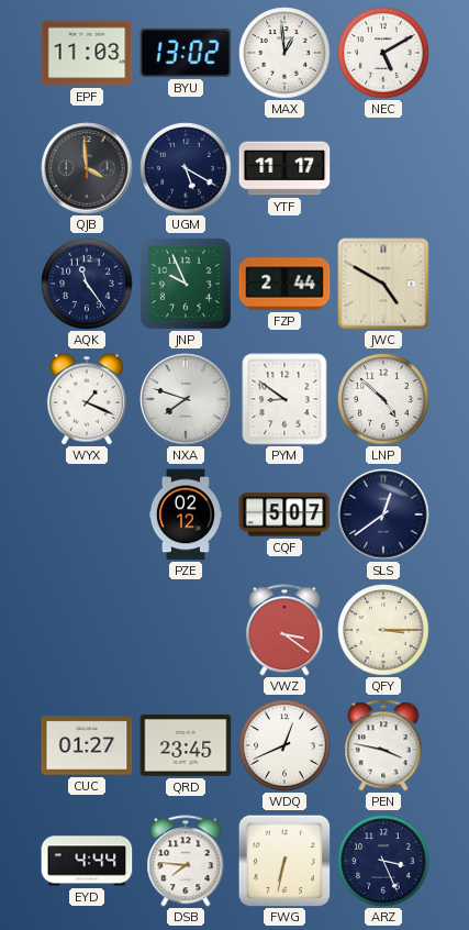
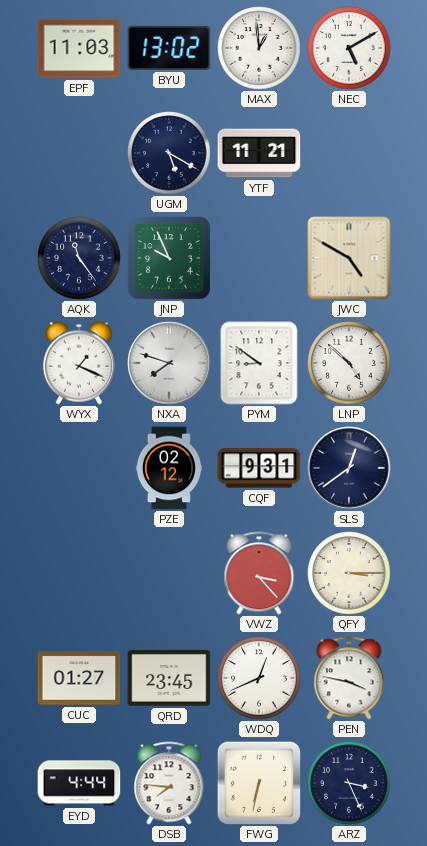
QJB: 3:59 -> none (87, 168)
YTF: 11:17 -> 11:21 (259, 153)
FZP: 2:44 -> none (284, 284)
CQF: 5:07 -> 9:31 (259, 468)
VWZ: 3:21 -> 3:23 (259, 573)
